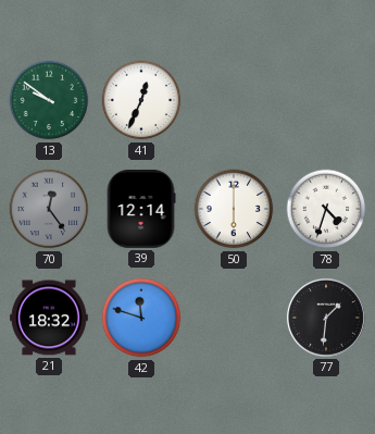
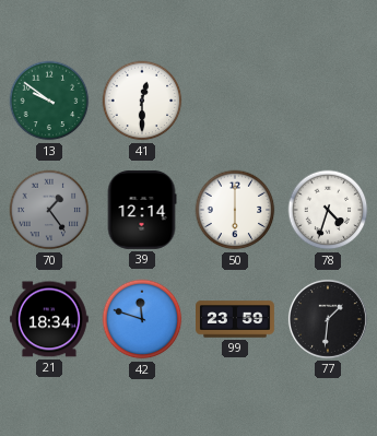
41: 12:34 -> 12:30 (142, 101)
70: 12:24 -> 1:24 (49, 210)
21: 18:32 -> 18:34 (49, 319)
99: none -> 23:59 (236, 319)
